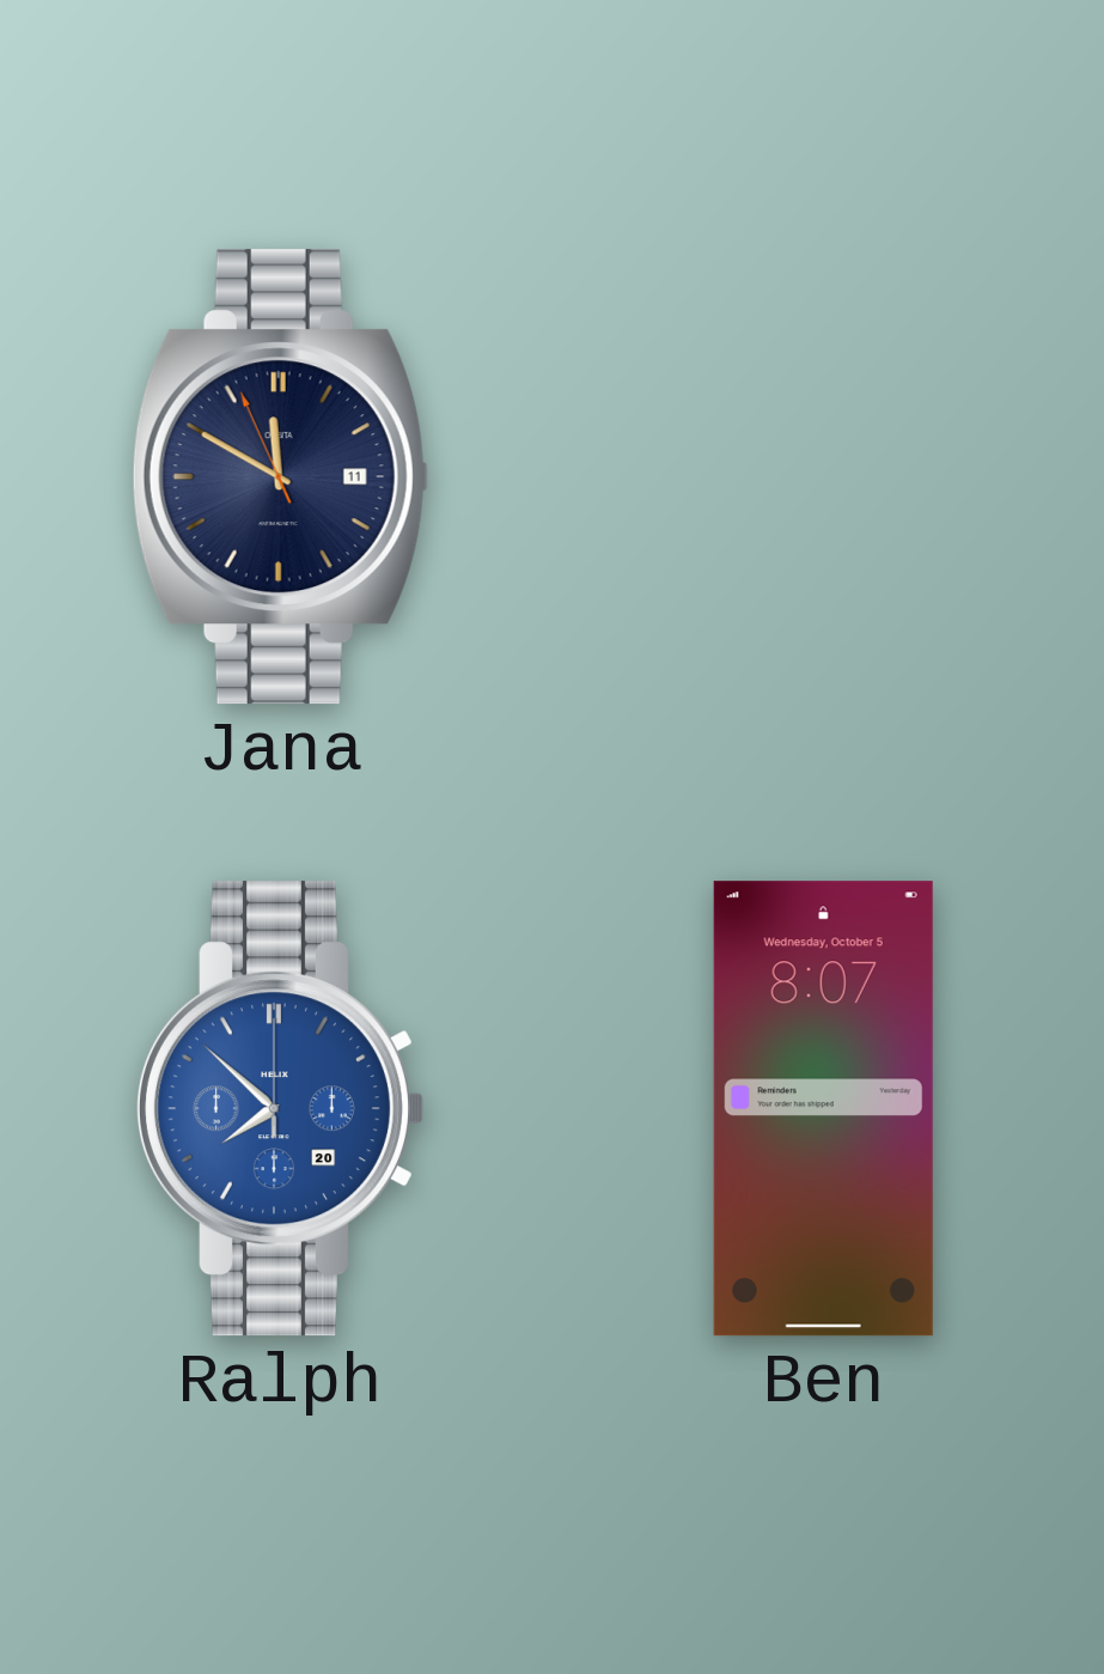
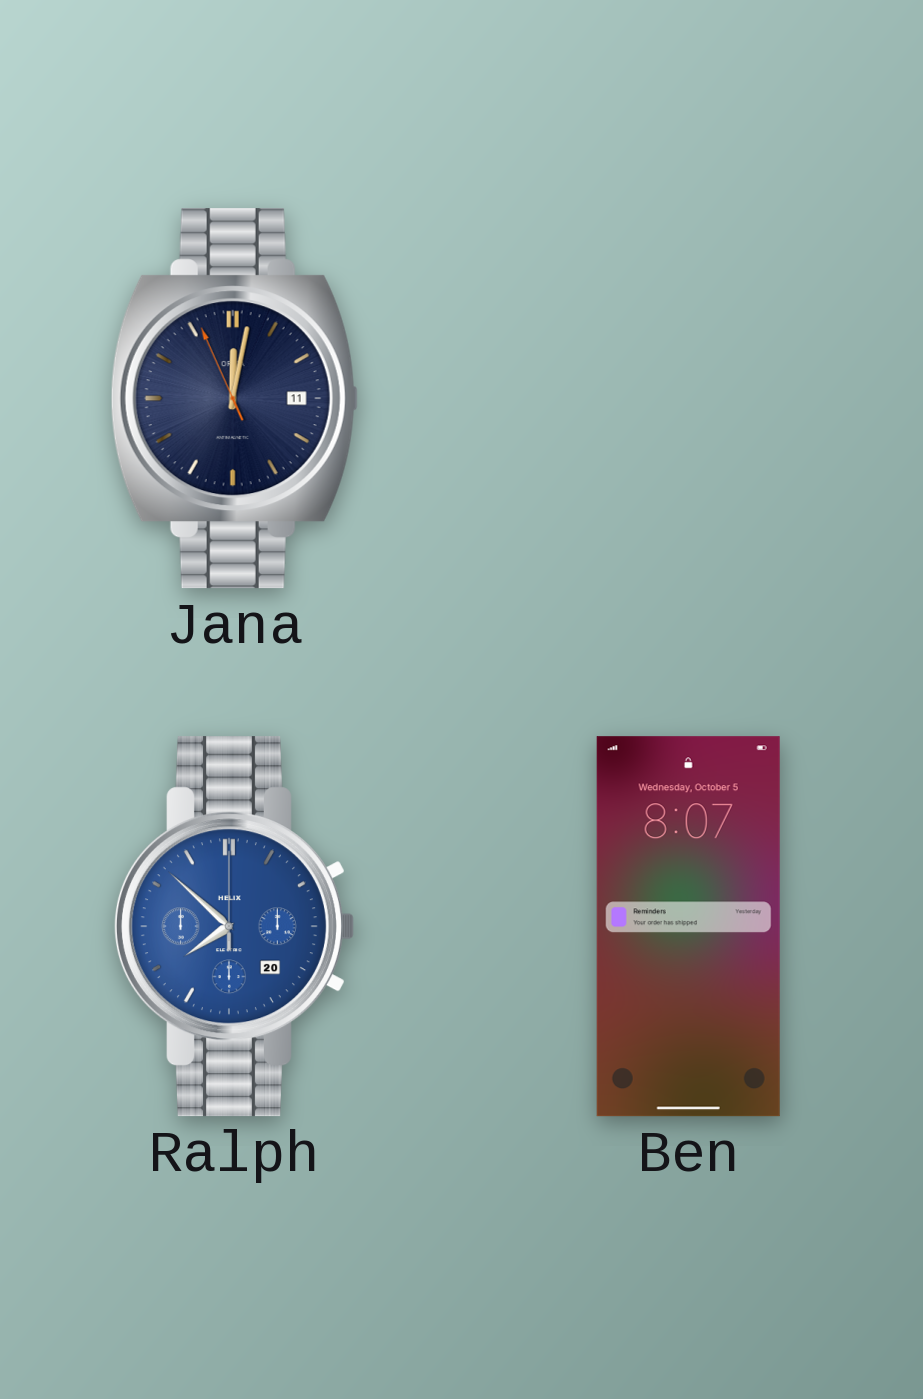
Jana: 11:49 -> 12:01 (234, 399)
